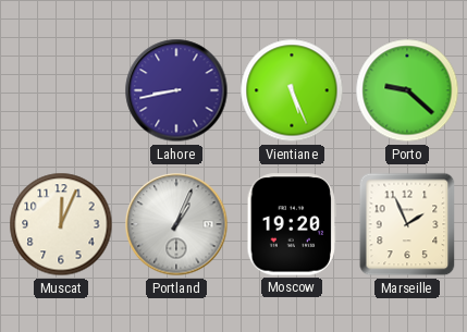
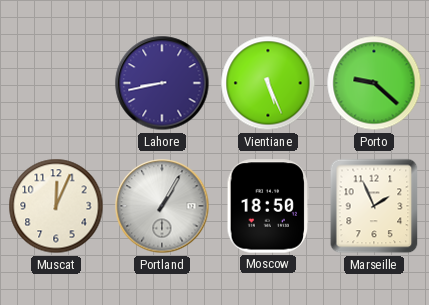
Portland: 1:04 -> 1:05 (162, 206)
Moscow: 19:20 -> 18:50 (267, 206)
